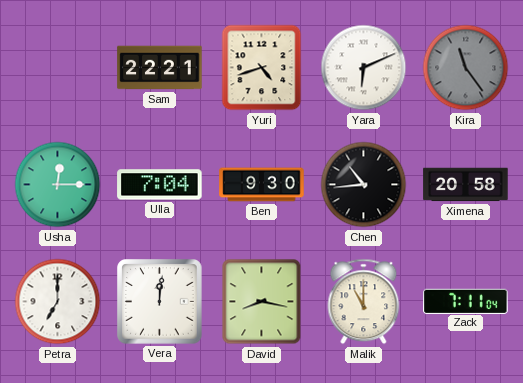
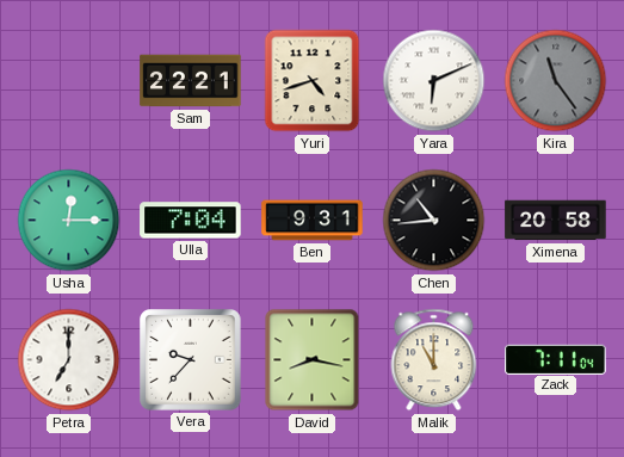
Ben: 9:30 -> 9:31 (313, 221)
Vera: 12:01 -> 9:37 (191, 360)
